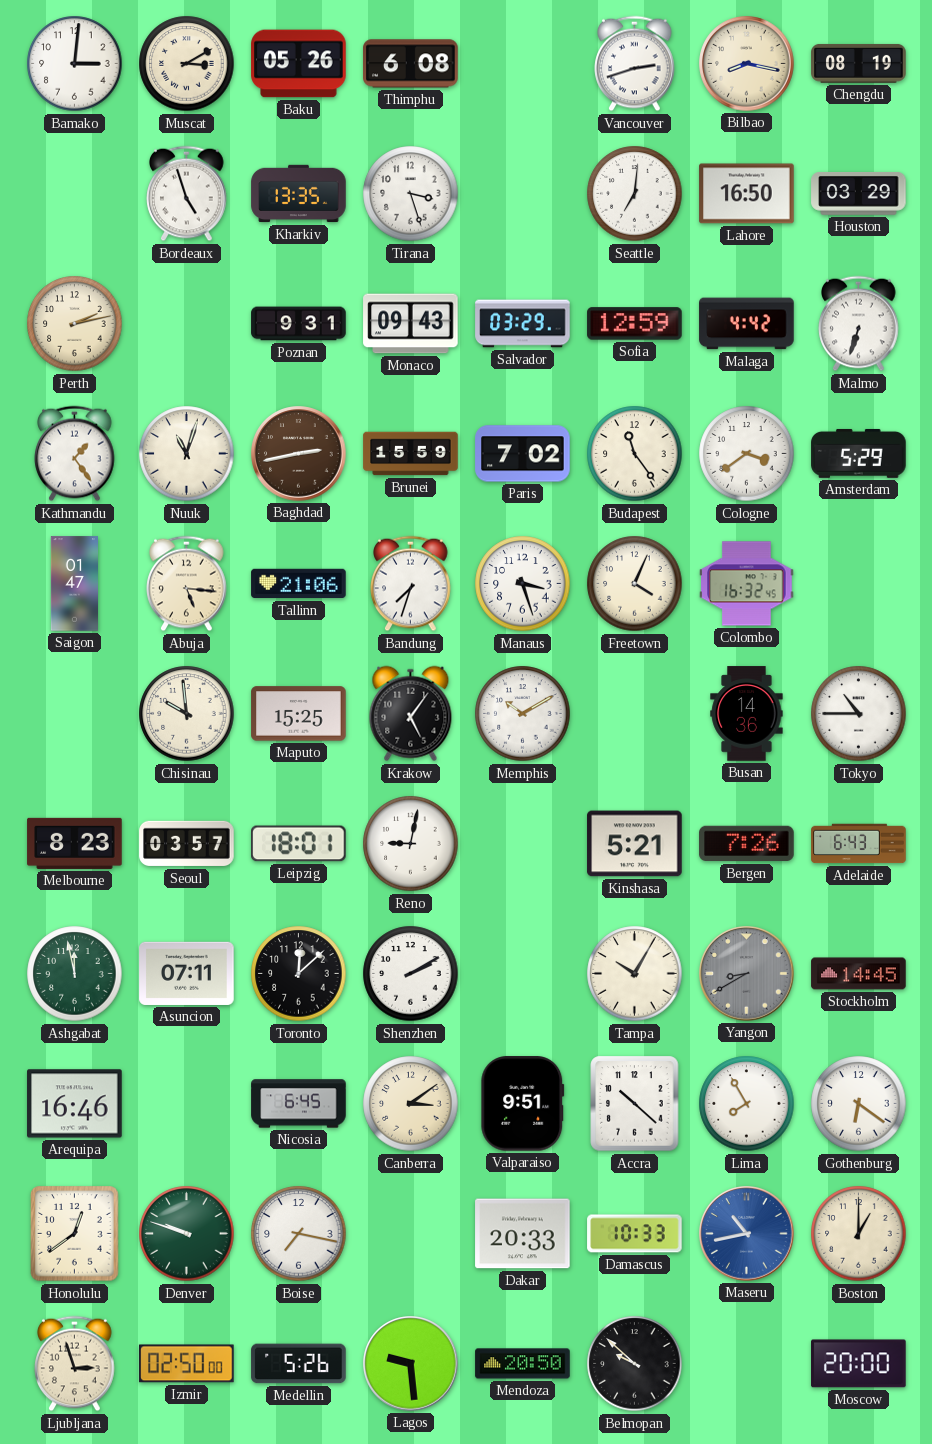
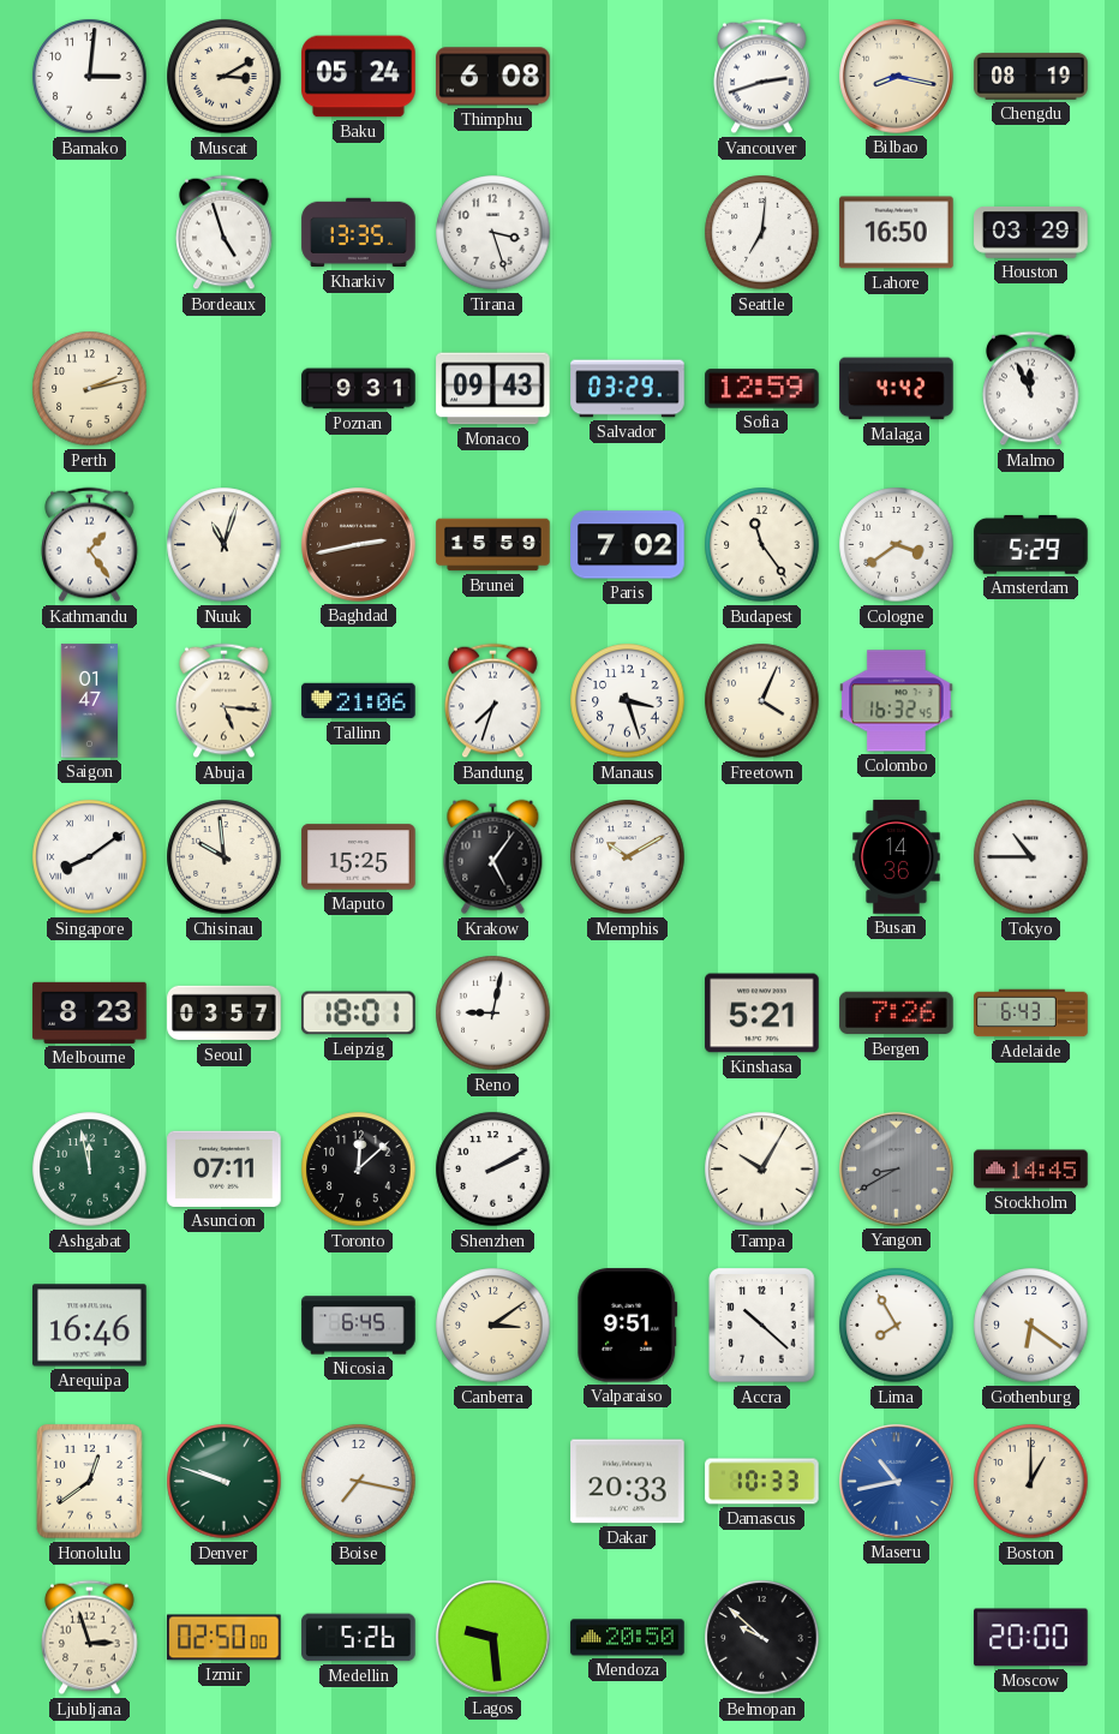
Baku: 05:26 -> 05:24 (359, 77)
Malmo: 6:33 -> 11:56 (1031, 389)
Singapore: none -> 8:09 (90, 857)
